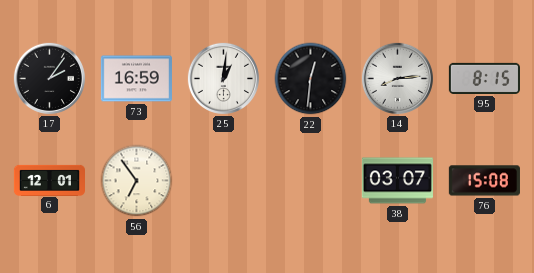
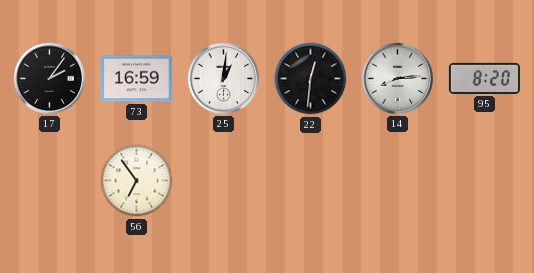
95: 8:15 -> 8:20 (484, 78)
6: 12:01 -> none (49, 180)
38: 03:07 -> none (397, 181)
76: 15:08 -> none (484, 181)
